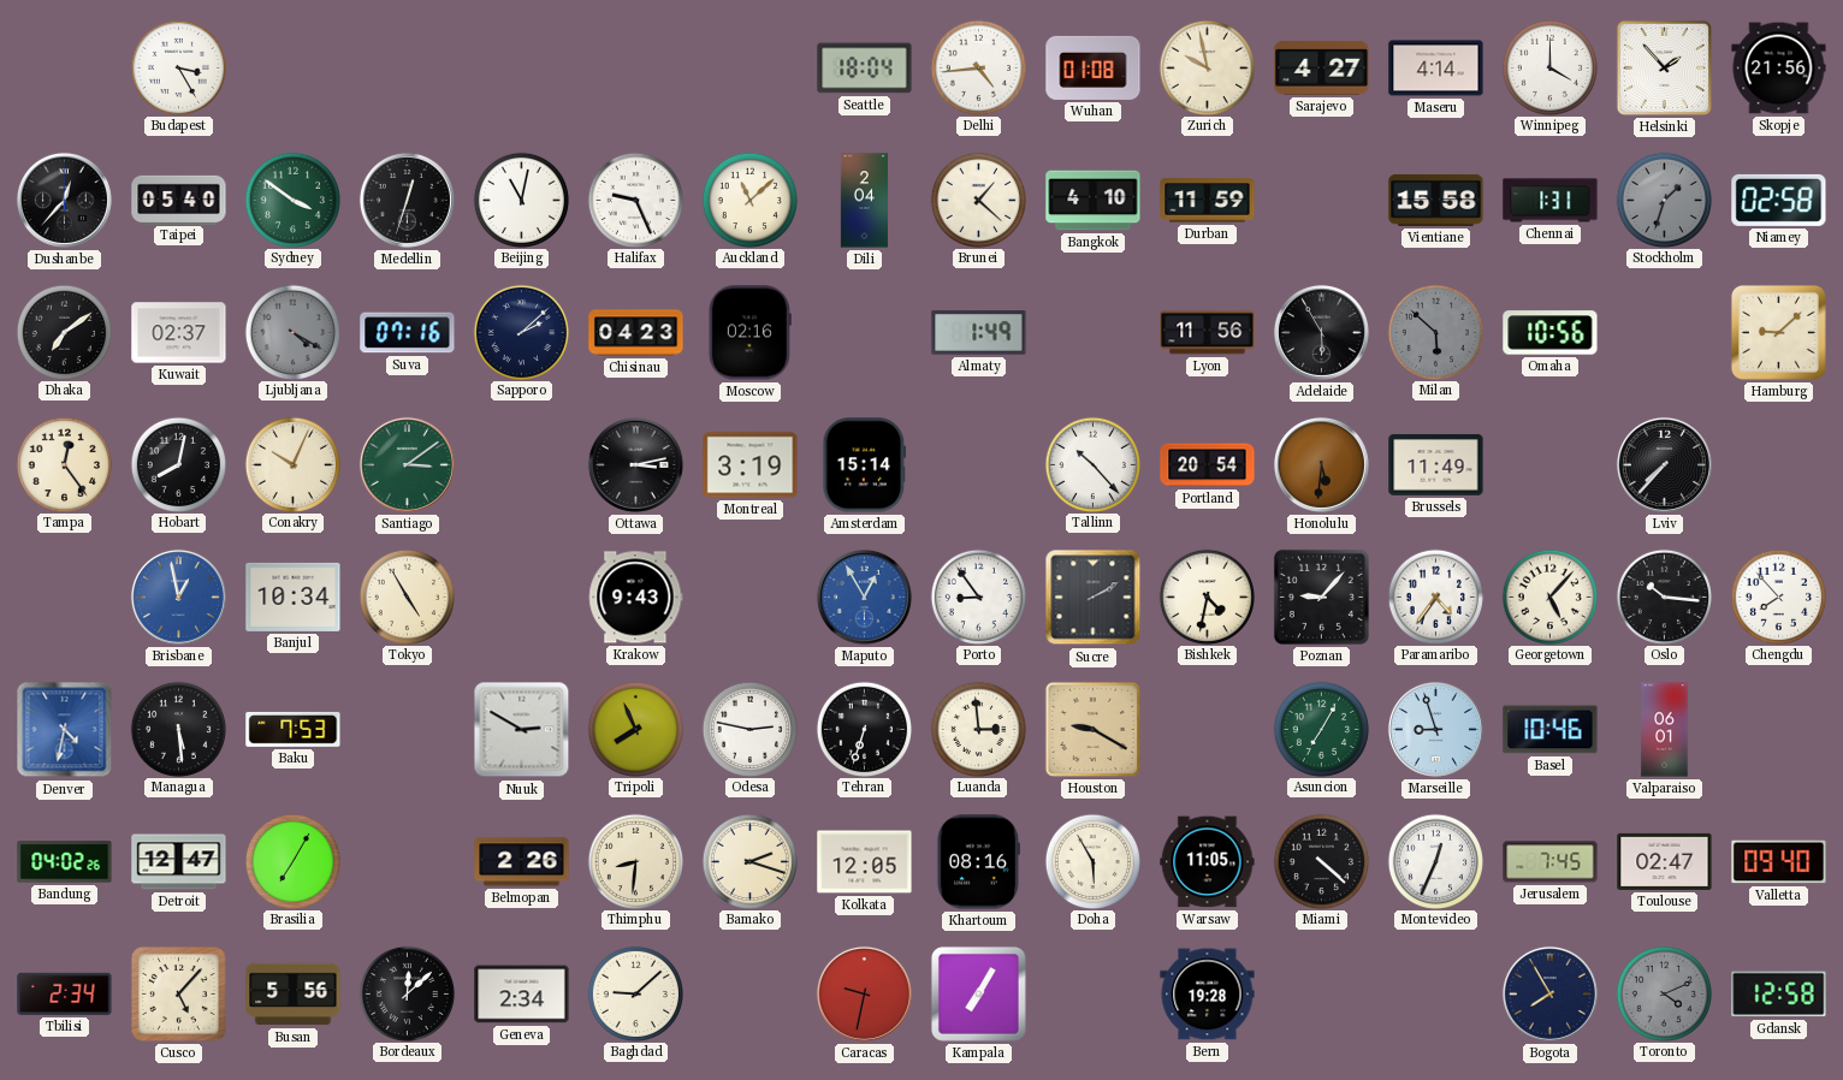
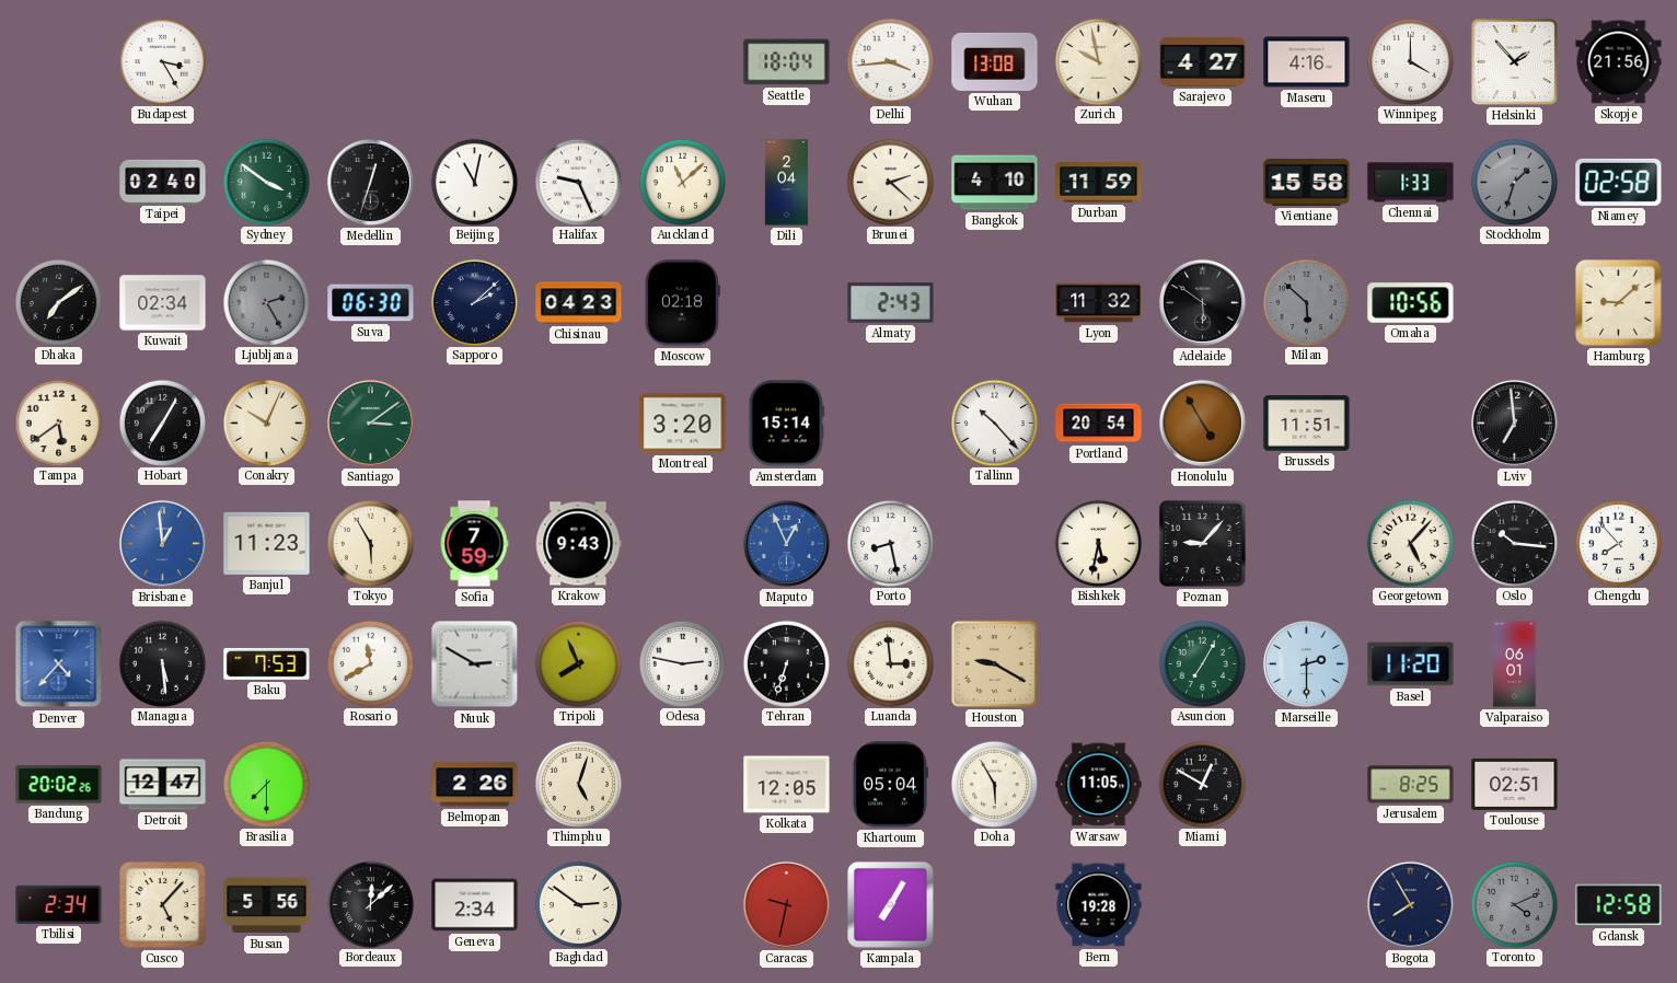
Delhi: 4:44 -> 3:44 (890, 61)
Wuhan: 01:08 -> 13:08 (995, 61)
Maseru: 4:14 -> 4:16 (1307, 62)
Dushanbe: 12:37 -> none (64, 200)
Taipei: 05:40 -> 02:40 (163, 182)
Brunei: 1:22 -> 2:22 (890, 182)
Chennai: 1:31 -> 1:33 (1411, 183)
Kuwait: 02:37 -> 02:34 (163, 303)
Ljubljana: 4:20 -> 2:25 (266, 302)
Suva: 07:16 -> 06:30 (371, 303)
Moscow: 02:16 -> 02:18 (682, 303)
Almaty: 1:49 -> 2:43 (891, 303)
Lyon: 11:56 -> 11:32 (1099, 303)
Adelaide: 5:55 -> 5:51 (1202, 302)
Tampa: 12:24 -> 5:39 (58, 423)
Hobart: 8:02 -> 7:05 (162, 423)
Ottawa: 3:13 -> none (635, 464)
Montreal: 3:19 -> 3:20 (683, 424)
Honolulu: 5:31 -> 4:55 (1202, 423)
Brussels: 11:49 -> 11:51 (1307, 424)
Lviv: 7:37 -> 6:59 (1514, 423)
Brisbane: 12:58 -> 12:59 (162, 543)
Banjul: 10:34 -> 11:23 (267, 543)
Tokyo: 4:55 -> 5:55 (370, 543)
Sofia: none -> 7:59 (474, 544)
Maputo: 12:55 -> 12:56 (786, 543)
Porto: 8:54 -> 8:28 (890, 543)
Sucre: 2:10 -> none (1094, 598)
Bishkek: 4:32 -> 5:32 (1098, 543)
Paramaribo: 4:36 -> none (1435, 597)
Denver: 4:32 -> 4:37 (59, 664)
Rosario: none -> 11:40 (370, 663)
Marseille: 8:57 -> 2:30 (1306, 663)
Basel: 10:46 -> 11:20 (1411, 664)
Bandung: 04:02 -> 20:02 (59, 785)
Brasilia: 7:05 -> 7:30 (266, 784)
Thimphu: 8:31 -> 5:03 (578, 784)
Bamako: 2:18 -> none (749, 861)
Khartoum: 08:16 -> 05:04 (890, 785)
Miami: 4:22 -> 12:50 (1202, 784)
Montevideo: 12:34 -> none (1435, 861)
Jerusalem: 7:45 -> 8:25 (1411, 785)
Toulouse: 02:47 -> 02:51 (1515, 784)
Valletta: 09:40 -> none (1779, 862)
Baghdad: 9:08 -> 2:51 (578, 904)
